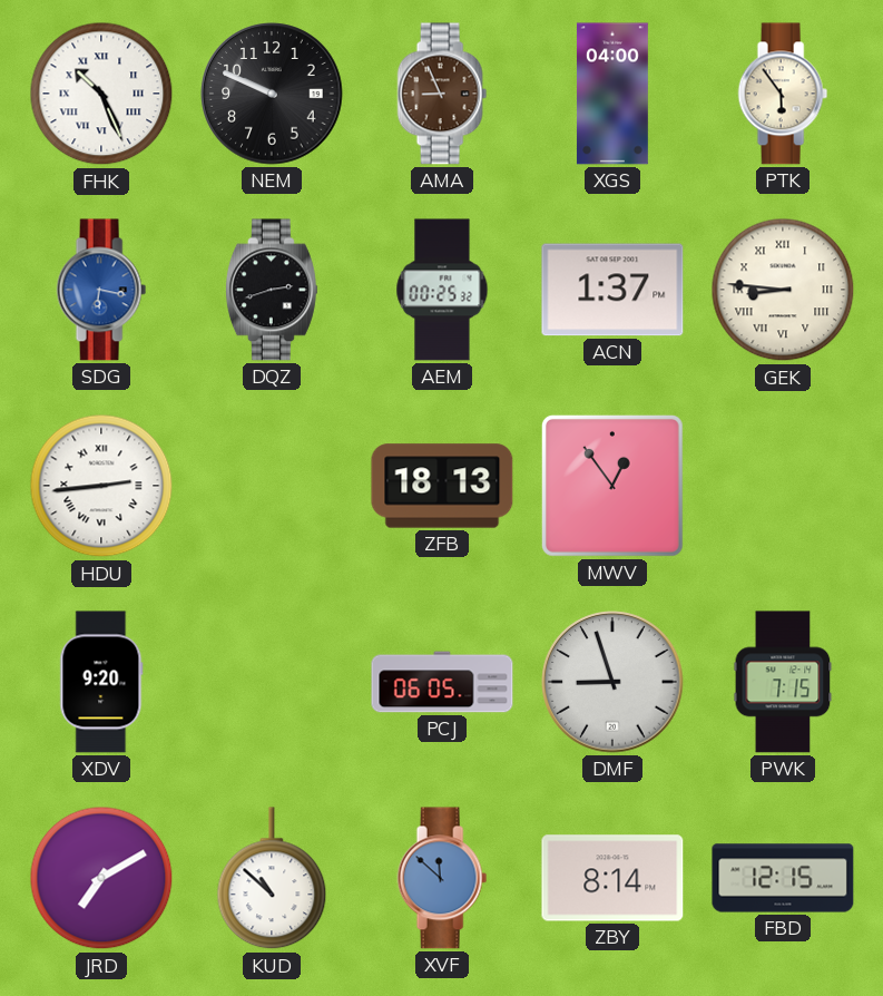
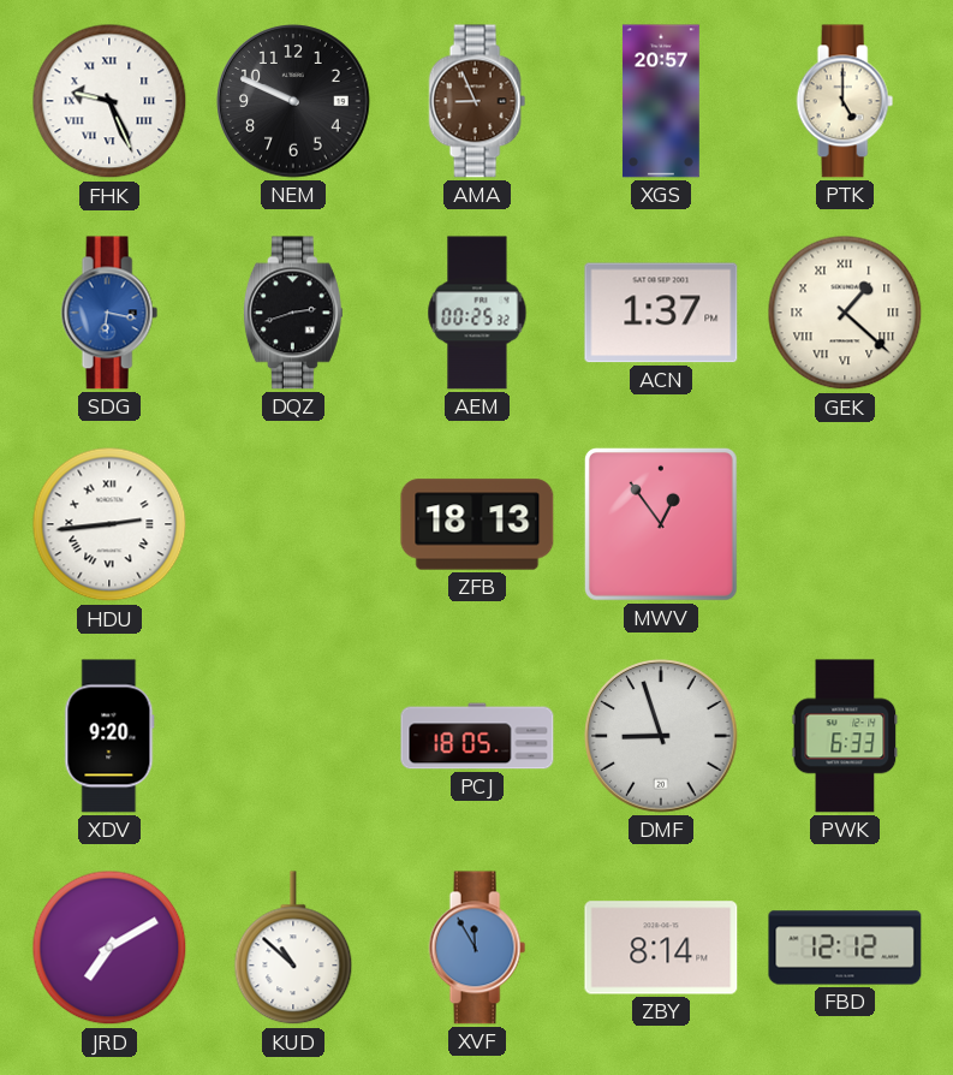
FHK: 10:26 -> 9:26 (109, 101)
XGS: 04:00 -> 20:57 (661, 101)
PTK: 5:54 -> 5:00 (845, 101)
GEK: 8:46 -> 1:22 (845, 313)
PCJ: 06:05 -> 18:05 (477, 736)
PWK: 7:15 -> 6:33 (845, 736)
XVF: 11:52 -> 11:55 (477, 948)
FBD: 12:15 -> 12:12 (845, 948)
